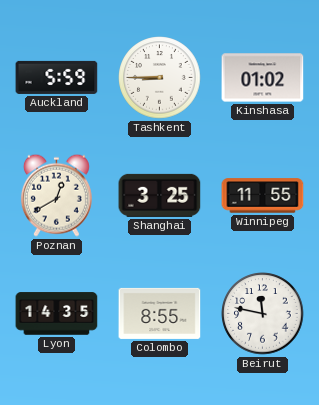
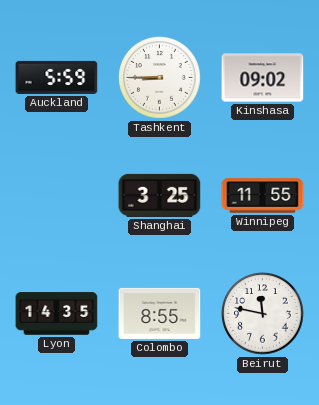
Kinshasa: 01:02 -> 09:02 (263, 78)
Poznan: 12:40 -> none (56, 195)
